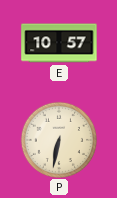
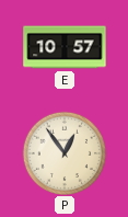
P: 6:32 -> 12:54 (63, 152)
